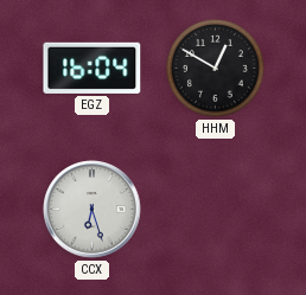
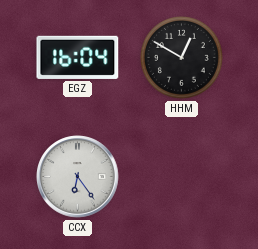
CCX: 6:27 -> 6:24 (78, 177)
